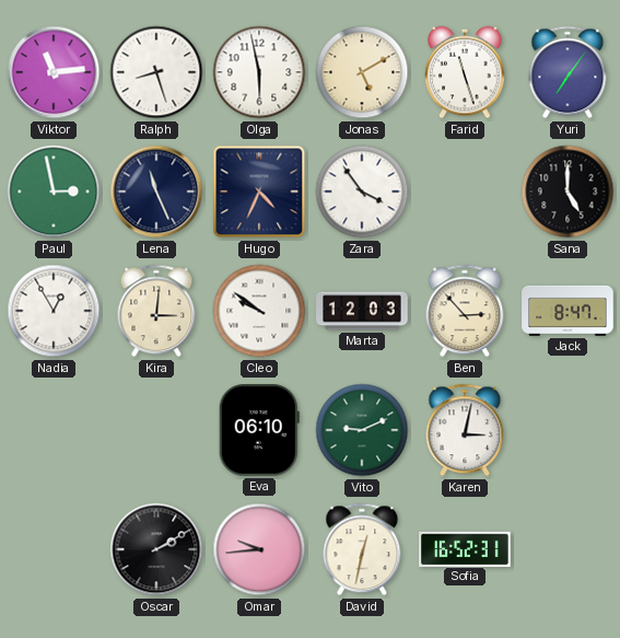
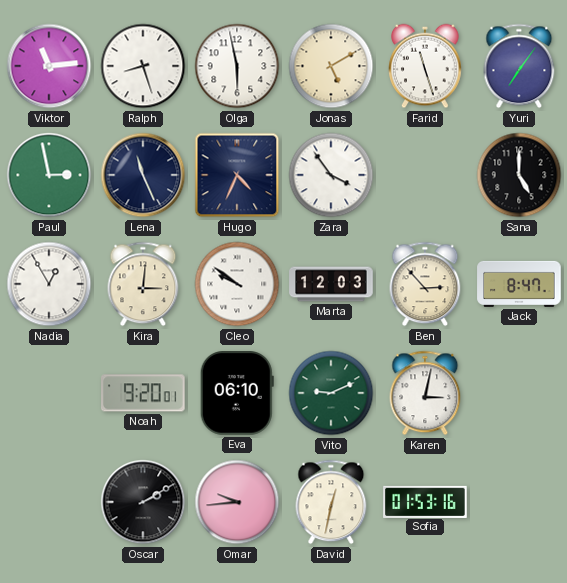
Noah: none -> 9:20 (144, 393)
Sofia: 16:52 -> 01:53 (425, 501)
